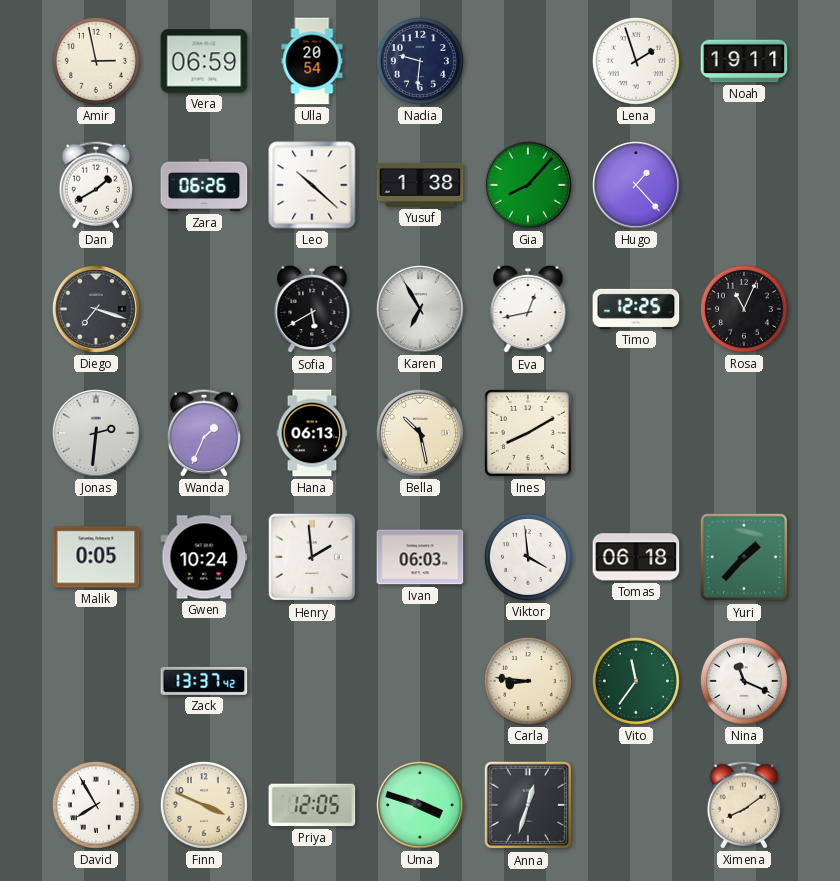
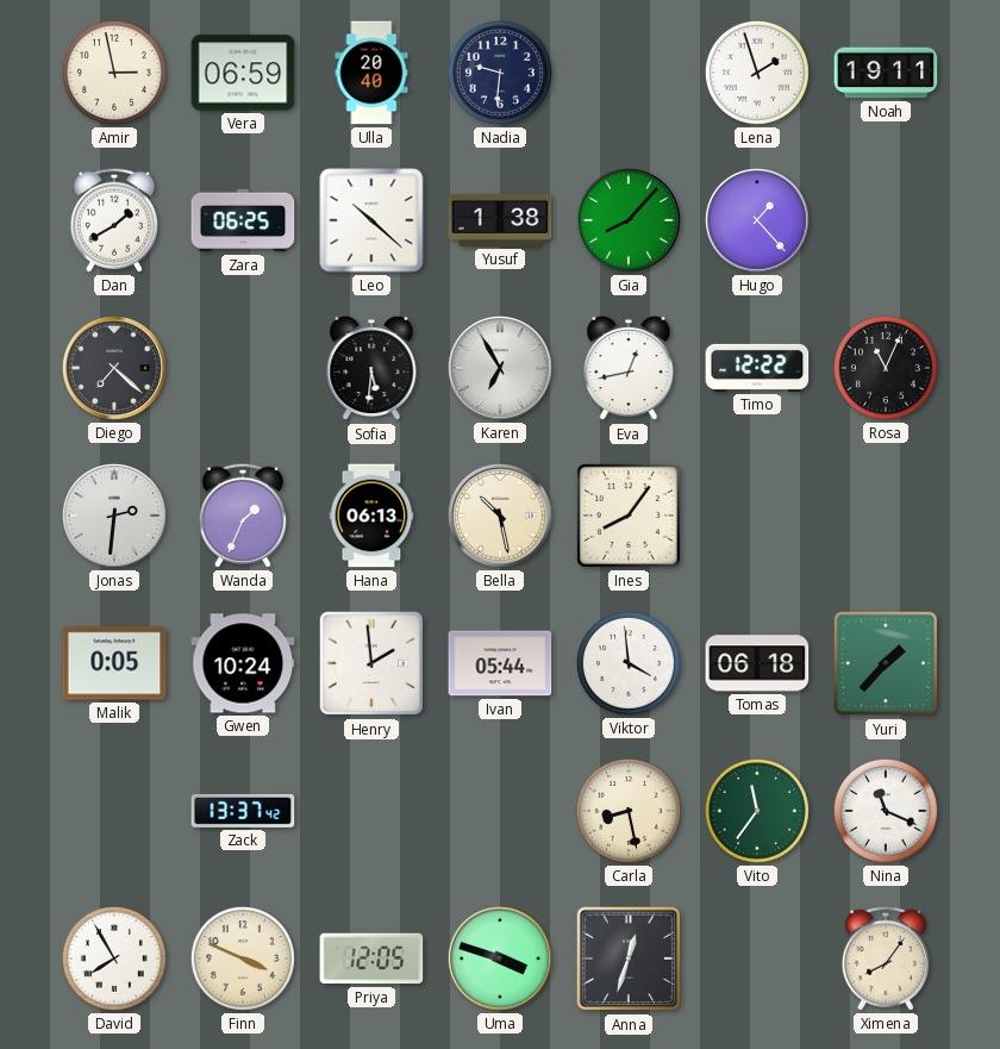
Ulla: 20:54 -> 20:40 (371, 73)
Zara: 06:26 -> 06:25 (243, 220)
Diego: 7:18 -> 7:22 (114, 368)
Sofia: 5:40 -> 5:31 (371, 368)
Timo: 12:25 -> 12:22 (757, 368)
Ines: 8:10 -> 8:06 (629, 516)
Ivan: 06:03 -> 05:44 (500, 663)
Carla: 8:46 -> 8:28 (629, 811)
Ximena: 8:09 -> 8:06 (886, 959)
